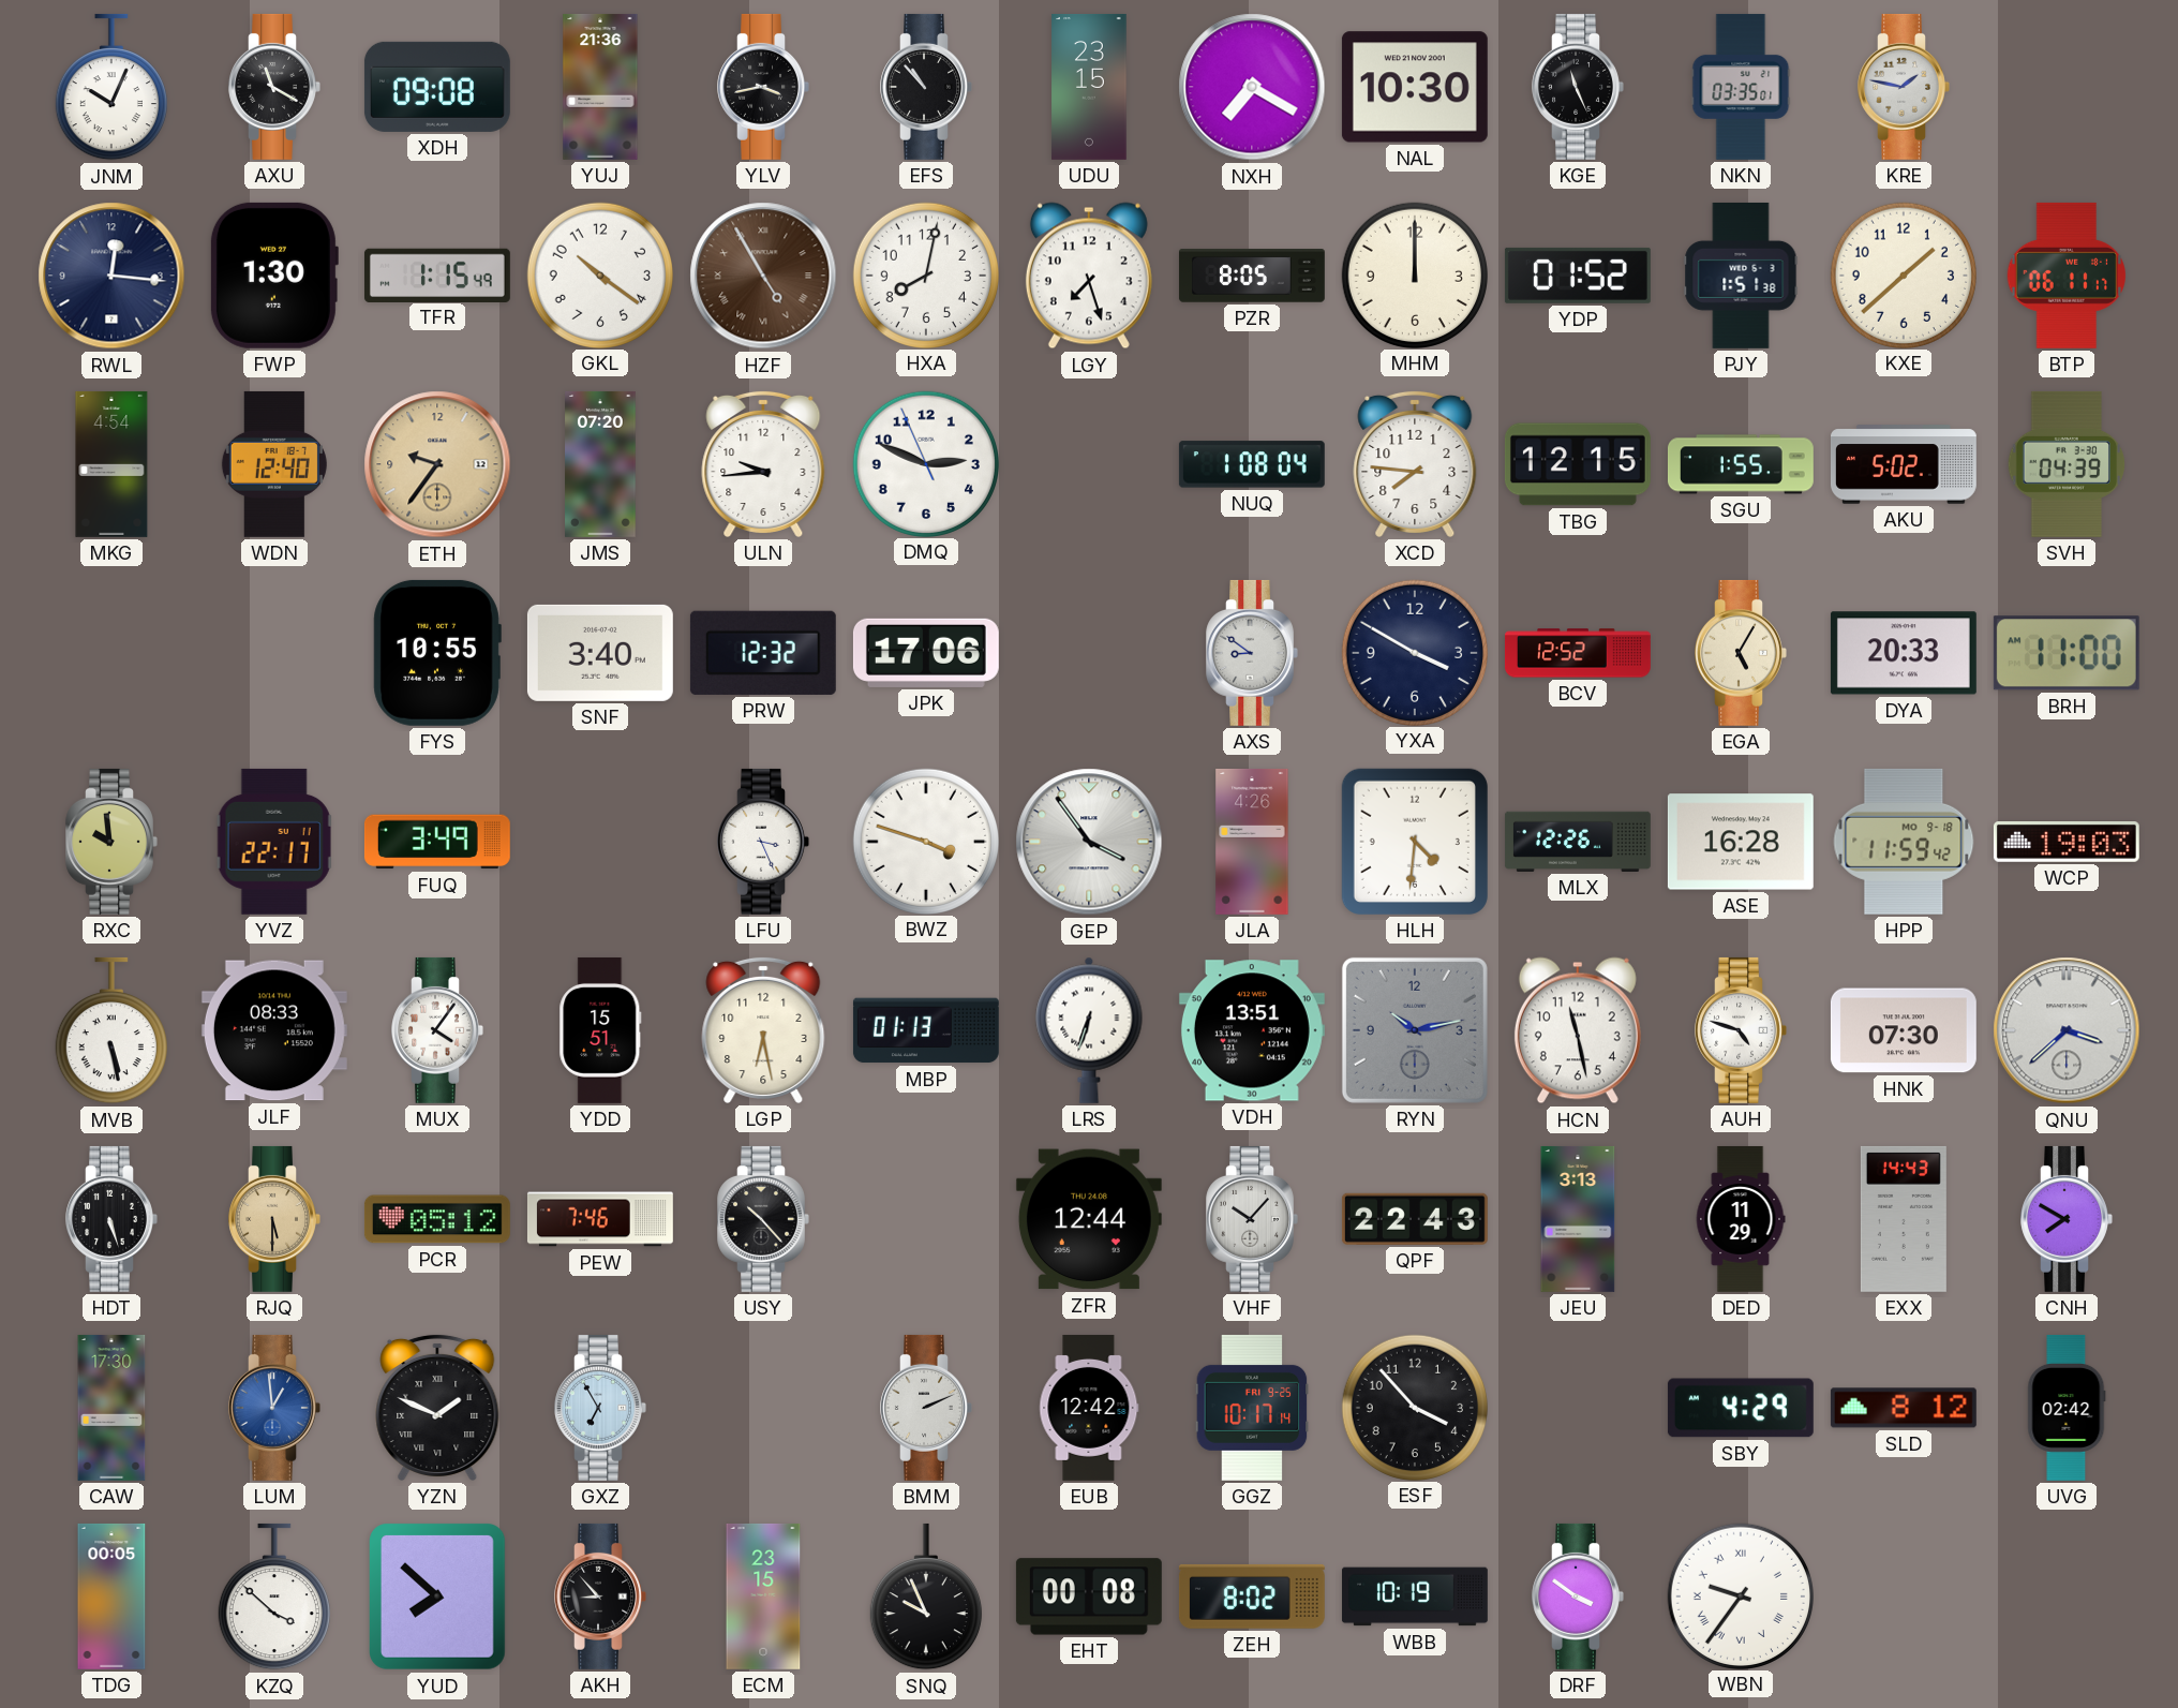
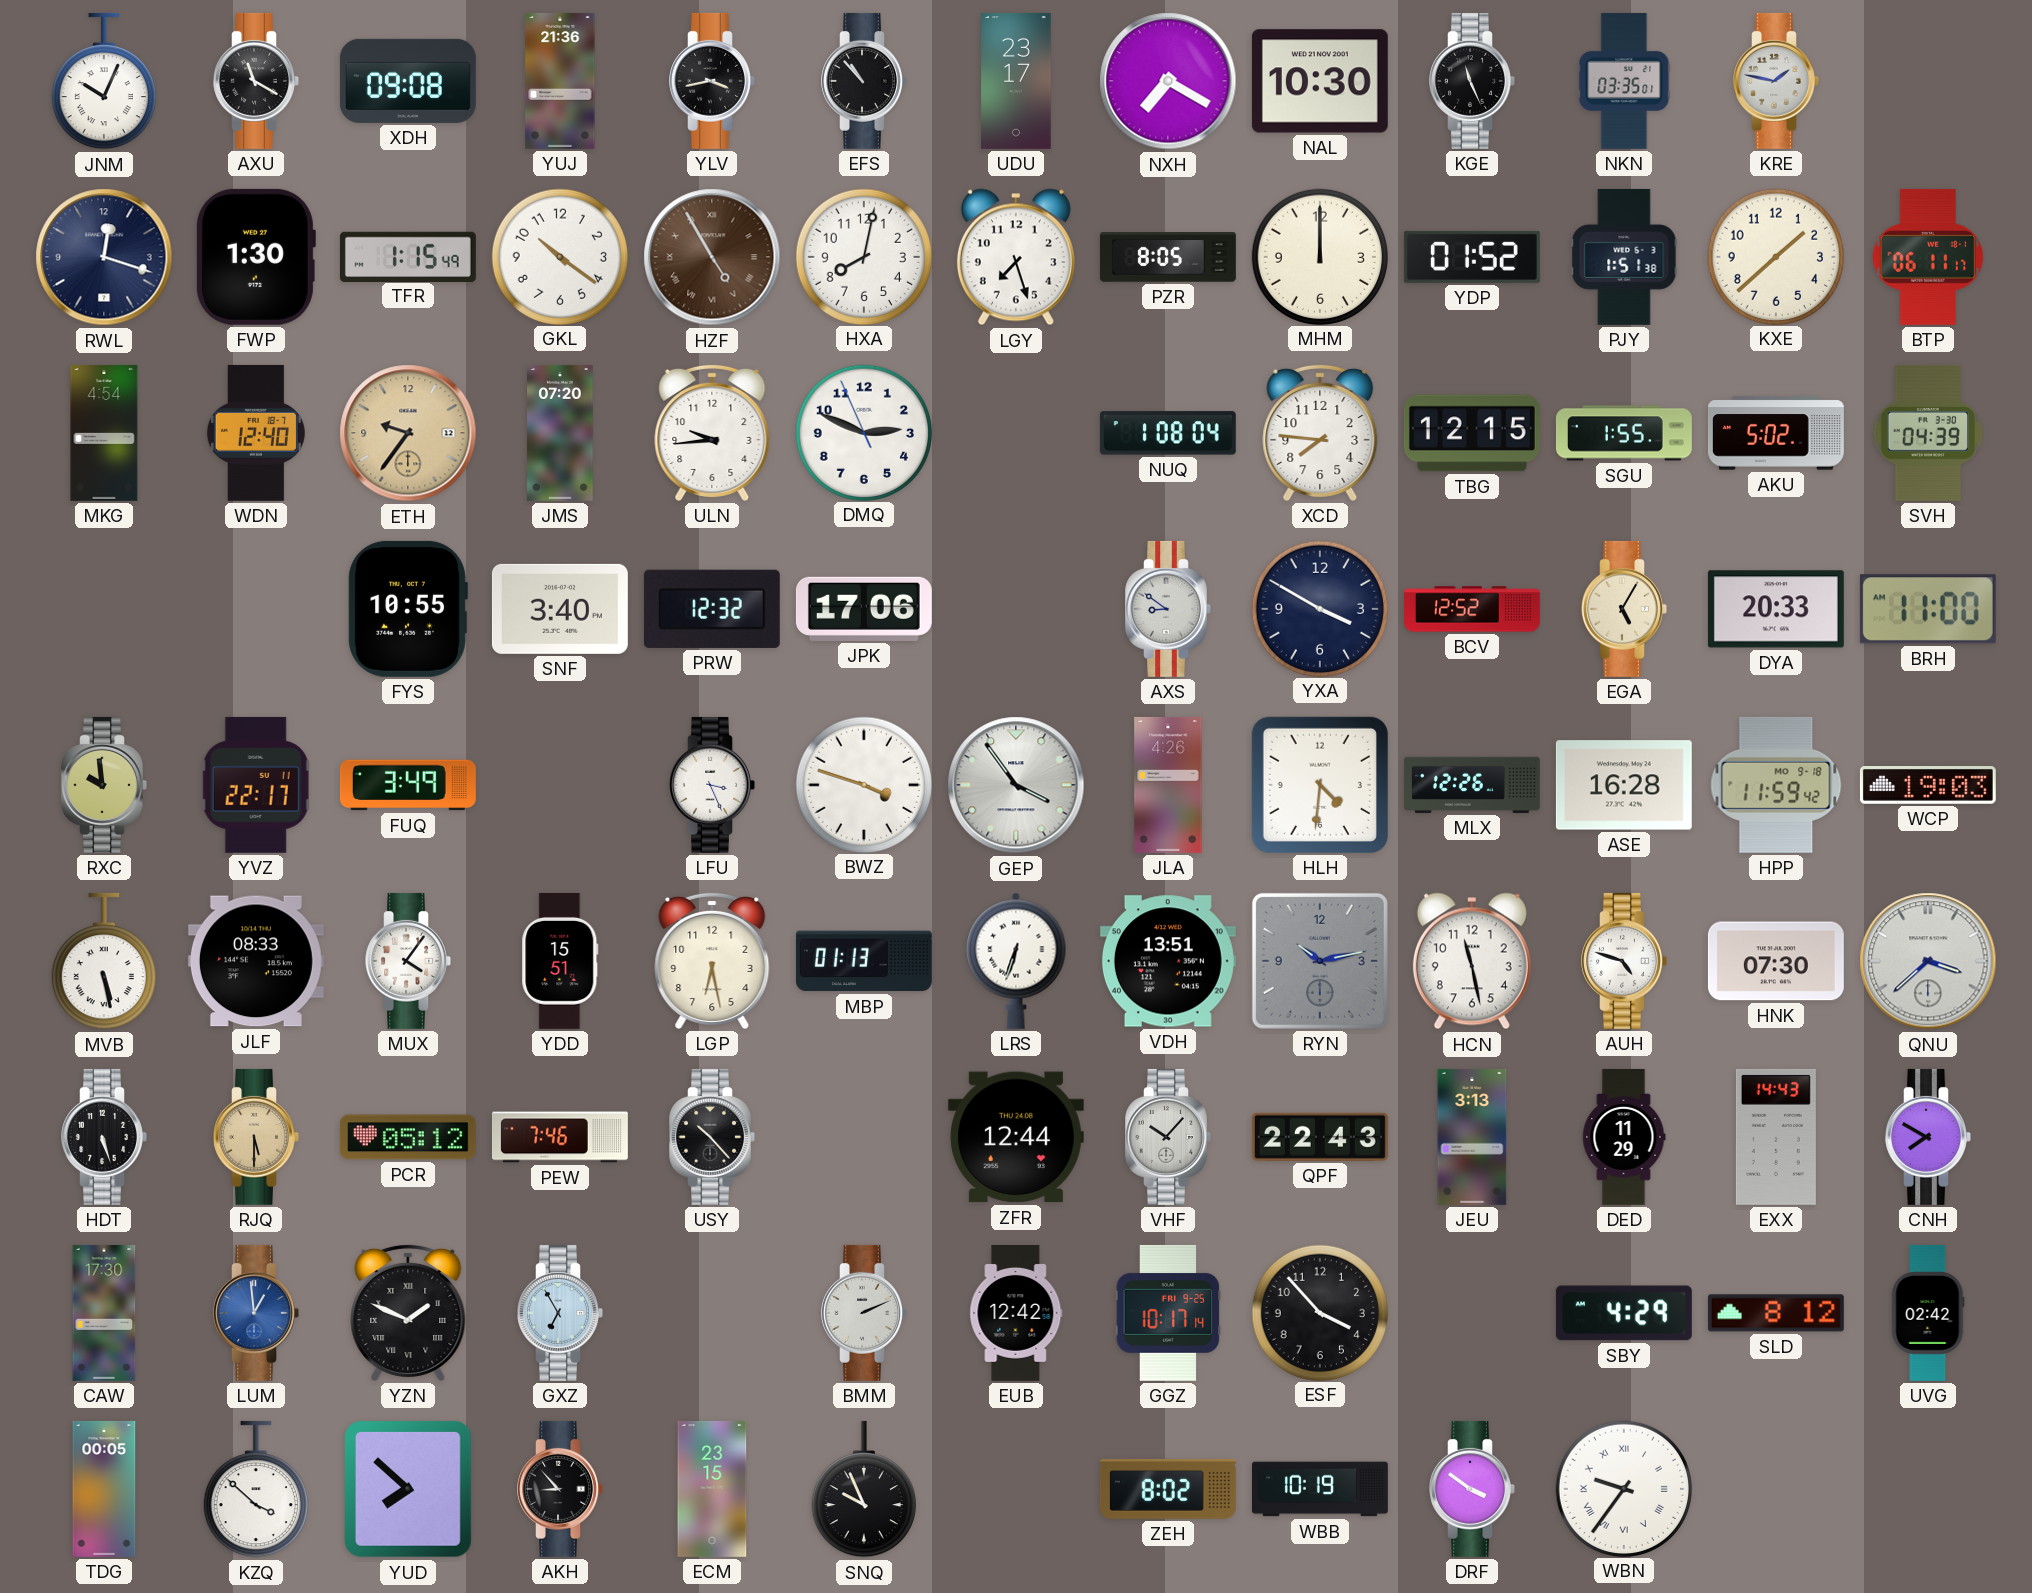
UDU: 23:15 -> 23:17 (1016, 81)
RWL: 12:16 -> 12:18 (104, 257)
EHT: 00:08 -> none (1089, 1596)
